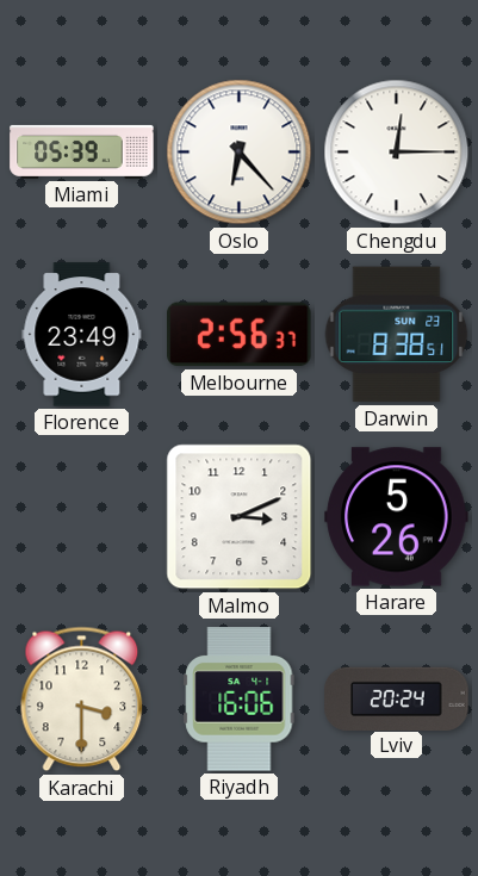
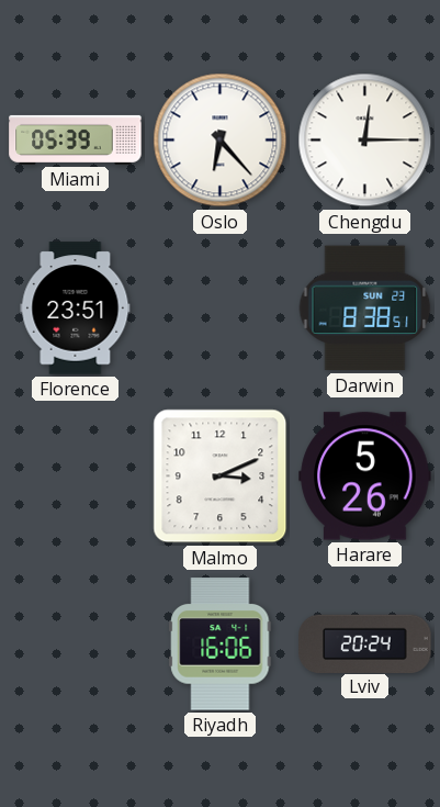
Florence: 23:49 -> 23:51 (76, 309)
Melbourne: 2:56 -> none (240, 335)
Karachi: 3:30 -> none (82, 700)
